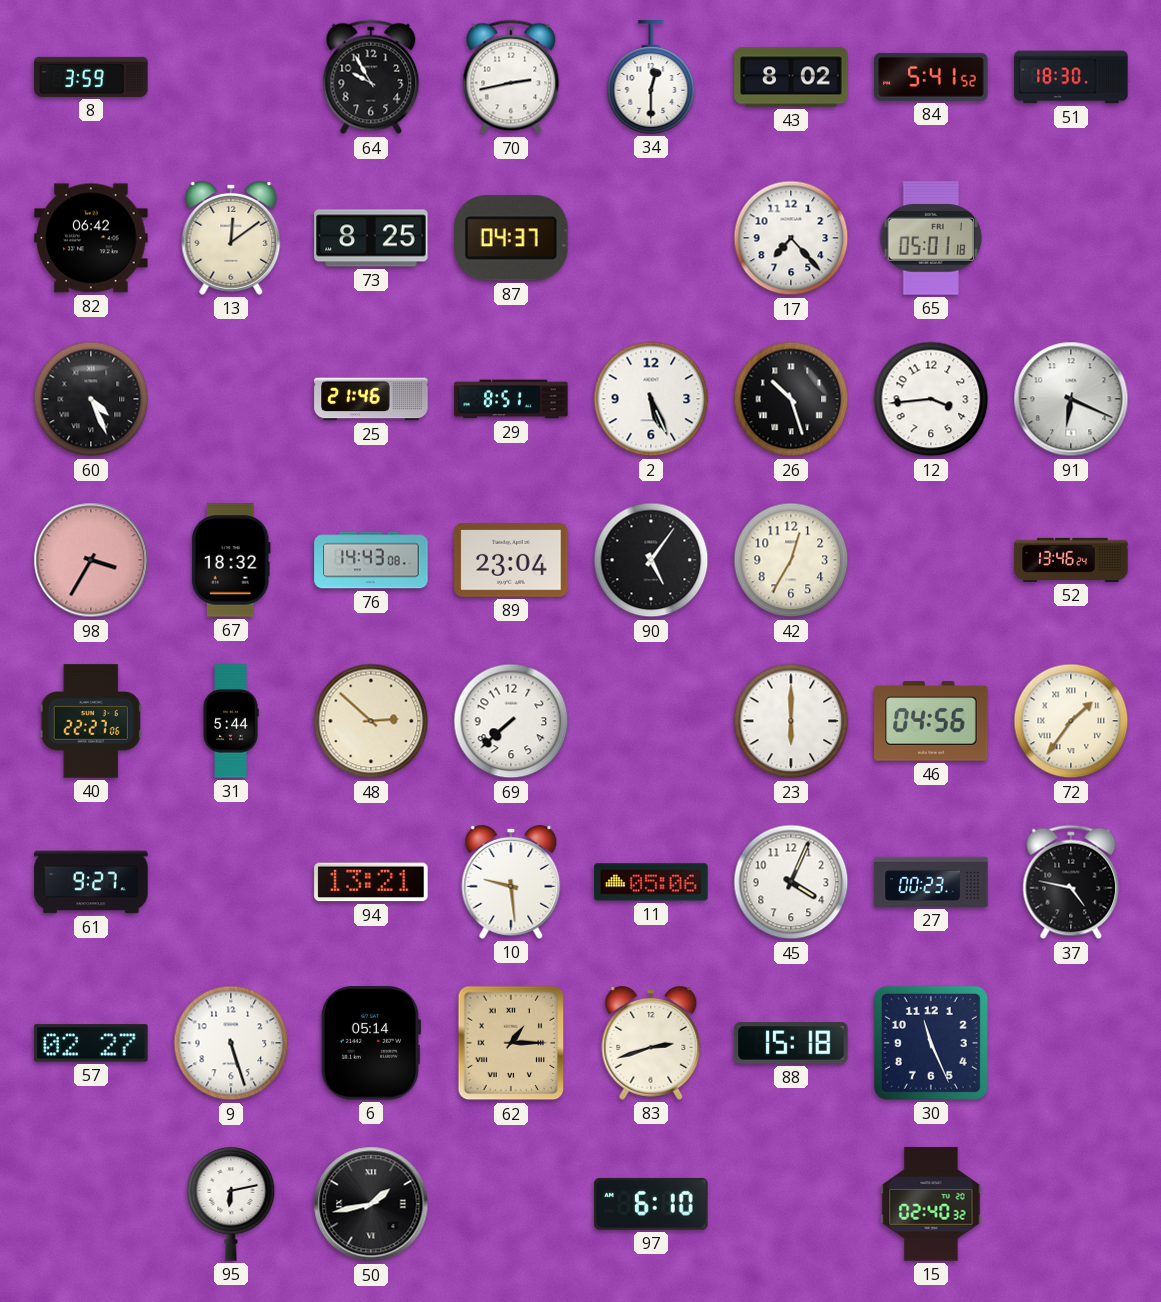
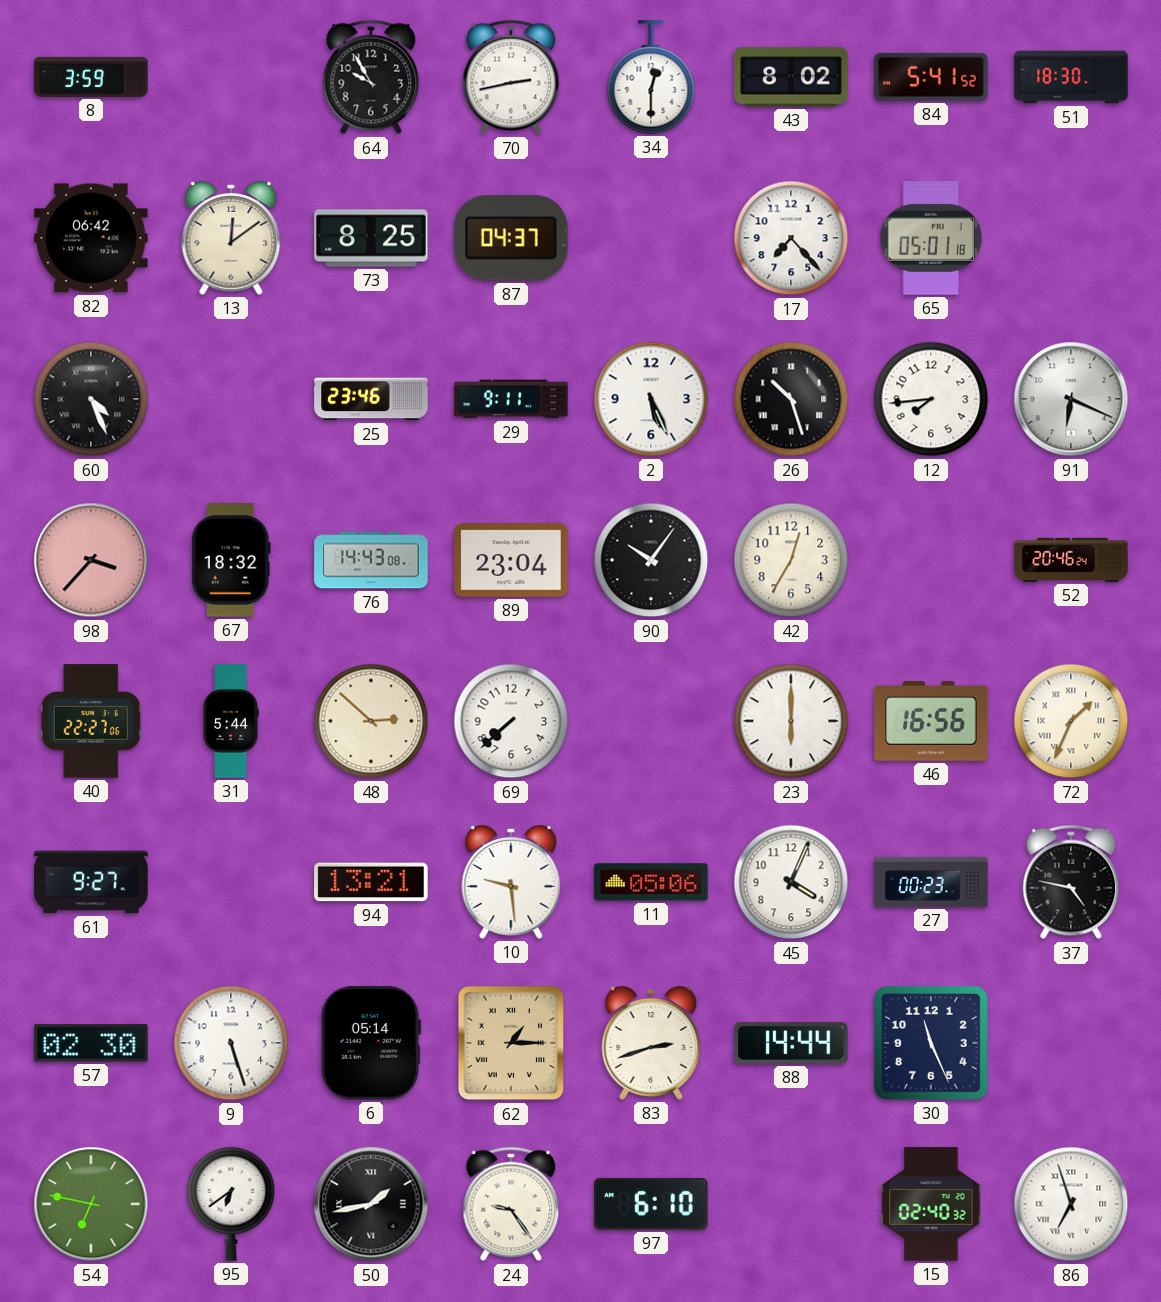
25: 21:46 -> 23:46 (371, 399)
29: 8:51 -> 9:11 (511, 399)
12: 3:44 -> 7:44 (931, 399)
98: 3:35 -> 3:37 (91, 560)
90: 5:06 -> 10:06 (651, 560)
52: 13:46 -> 20:46 (1071, 560)
46: 04:56 -> 16:56 (931, 721)
72: 1:36 -> 1:34 (1071, 721)
57: 02:27 -> 02:30 (91, 1043)
88: 15:18 -> 14:44 (791, 1043)
54: none -> 6:47 (91, 1204)
95: 6:13 -> 6:39 (231, 1204)
24: none -> 9:24 (511, 1204)
86: none -> 6:57 (1071, 1204)
